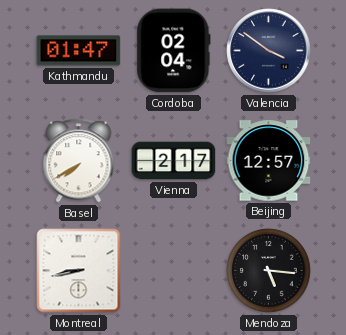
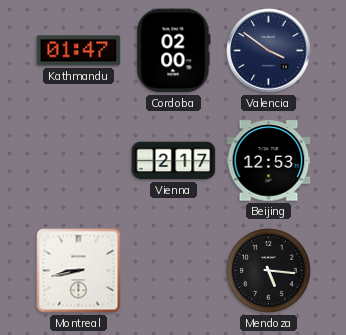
Cordoba: 02:04 -> 02:00 (174, 51)
Basel: 7:40 -> none (79, 161)
Beijing: 12:57 -> 12:53 (269, 161)
